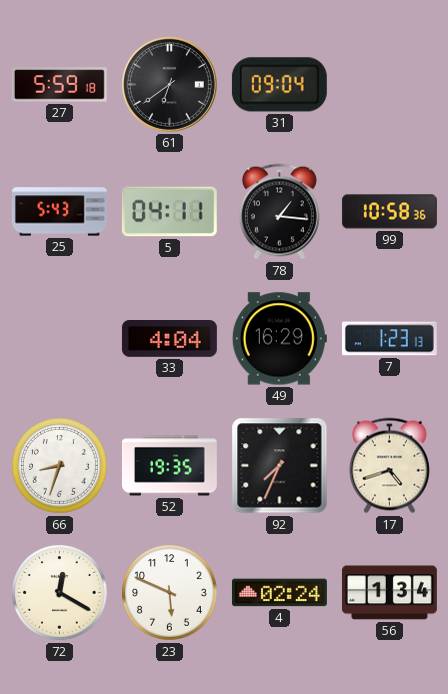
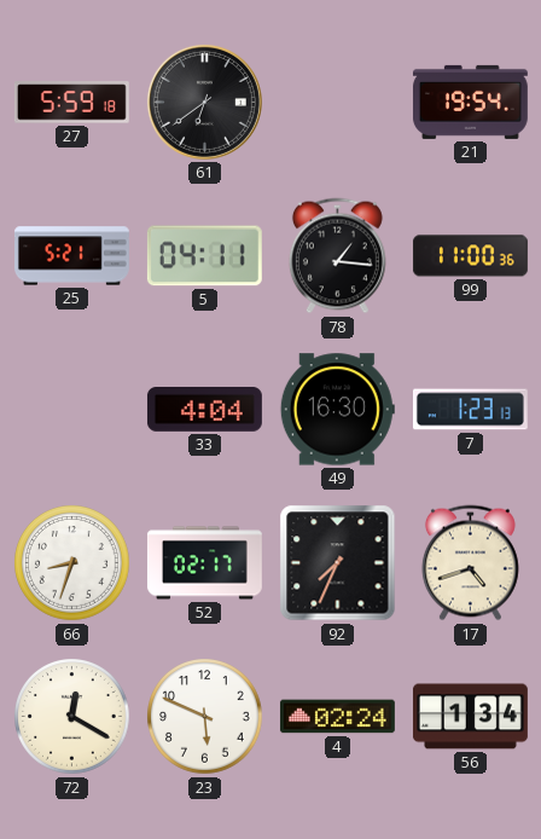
31: 09:04 -> none (279, 85)
21: none -> 19:54 (470, 102)
25: 5:43 -> 5:21 (71, 256)
99: 10:58 -> 11:00 (470, 256)
49: 16:29 -> 16:30 (337, 410)
52: 19:35 -> 02:17 (204, 563)
